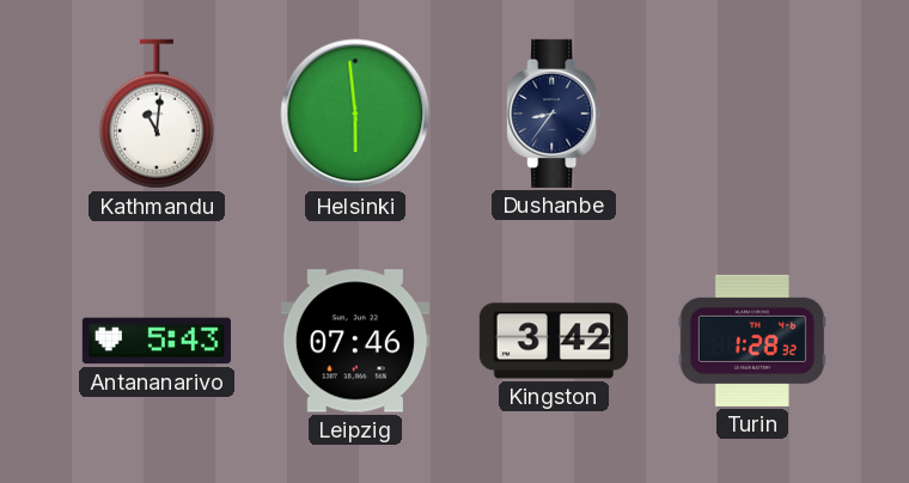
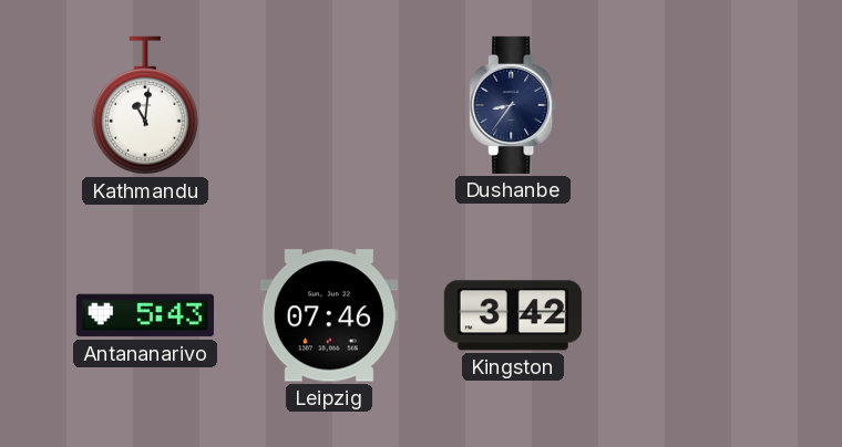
Helsinki: 5:59 -> none (355, 114)
Turin: 1:28 -> none (752, 341)
